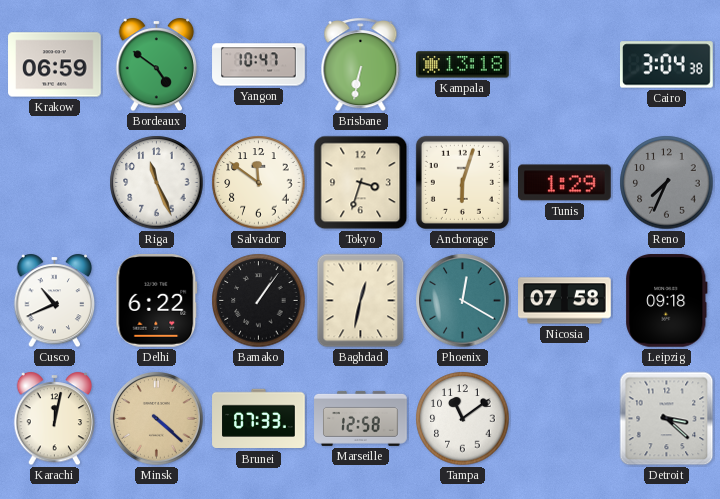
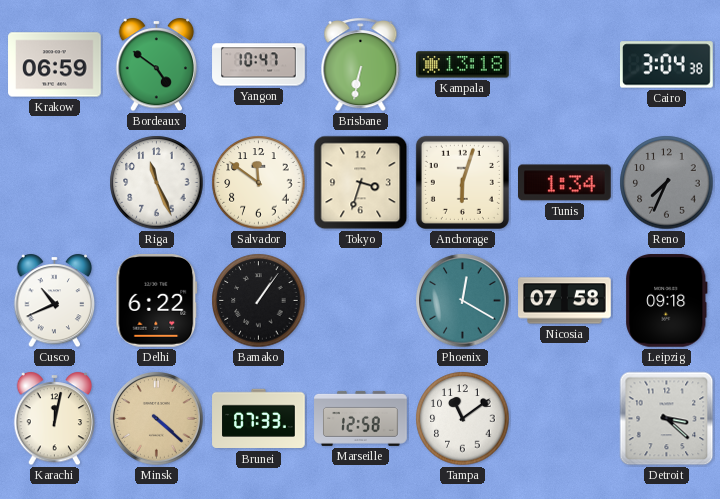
Tunis: 1:29 -> 1:34 (565, 183)
Baghdad: 12:32 -> none (361, 301)
